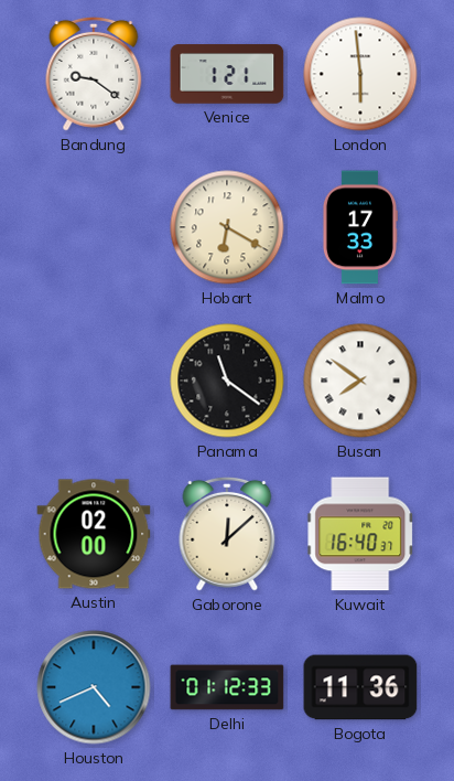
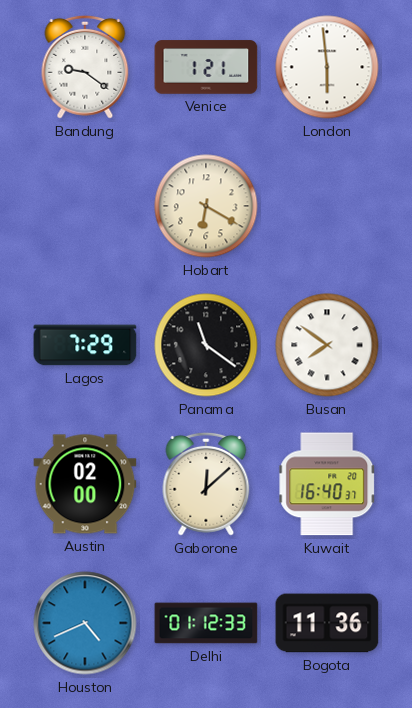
Malmo: 17:33 -> none (359, 227)
Lagos: none -> 7:29 (85, 345)
